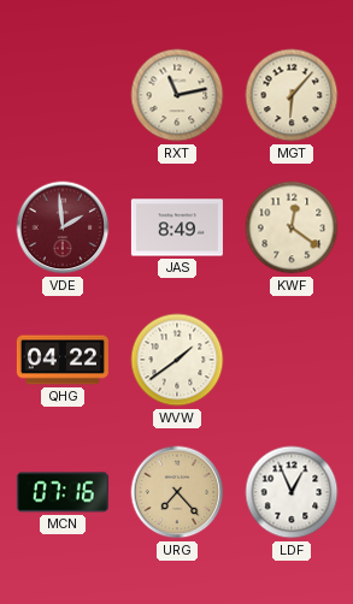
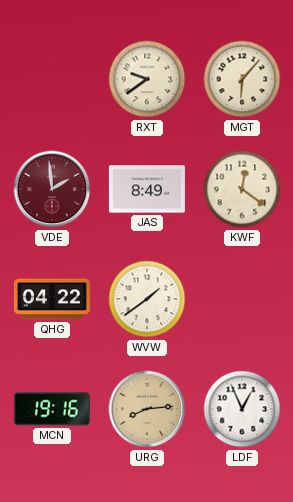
RXT: 11:13 -> 9:39 (147, 79)
MCN: 07:16 -> 19:16 (52, 409)
URG: 7:23 -> 8:14 (147, 409)
